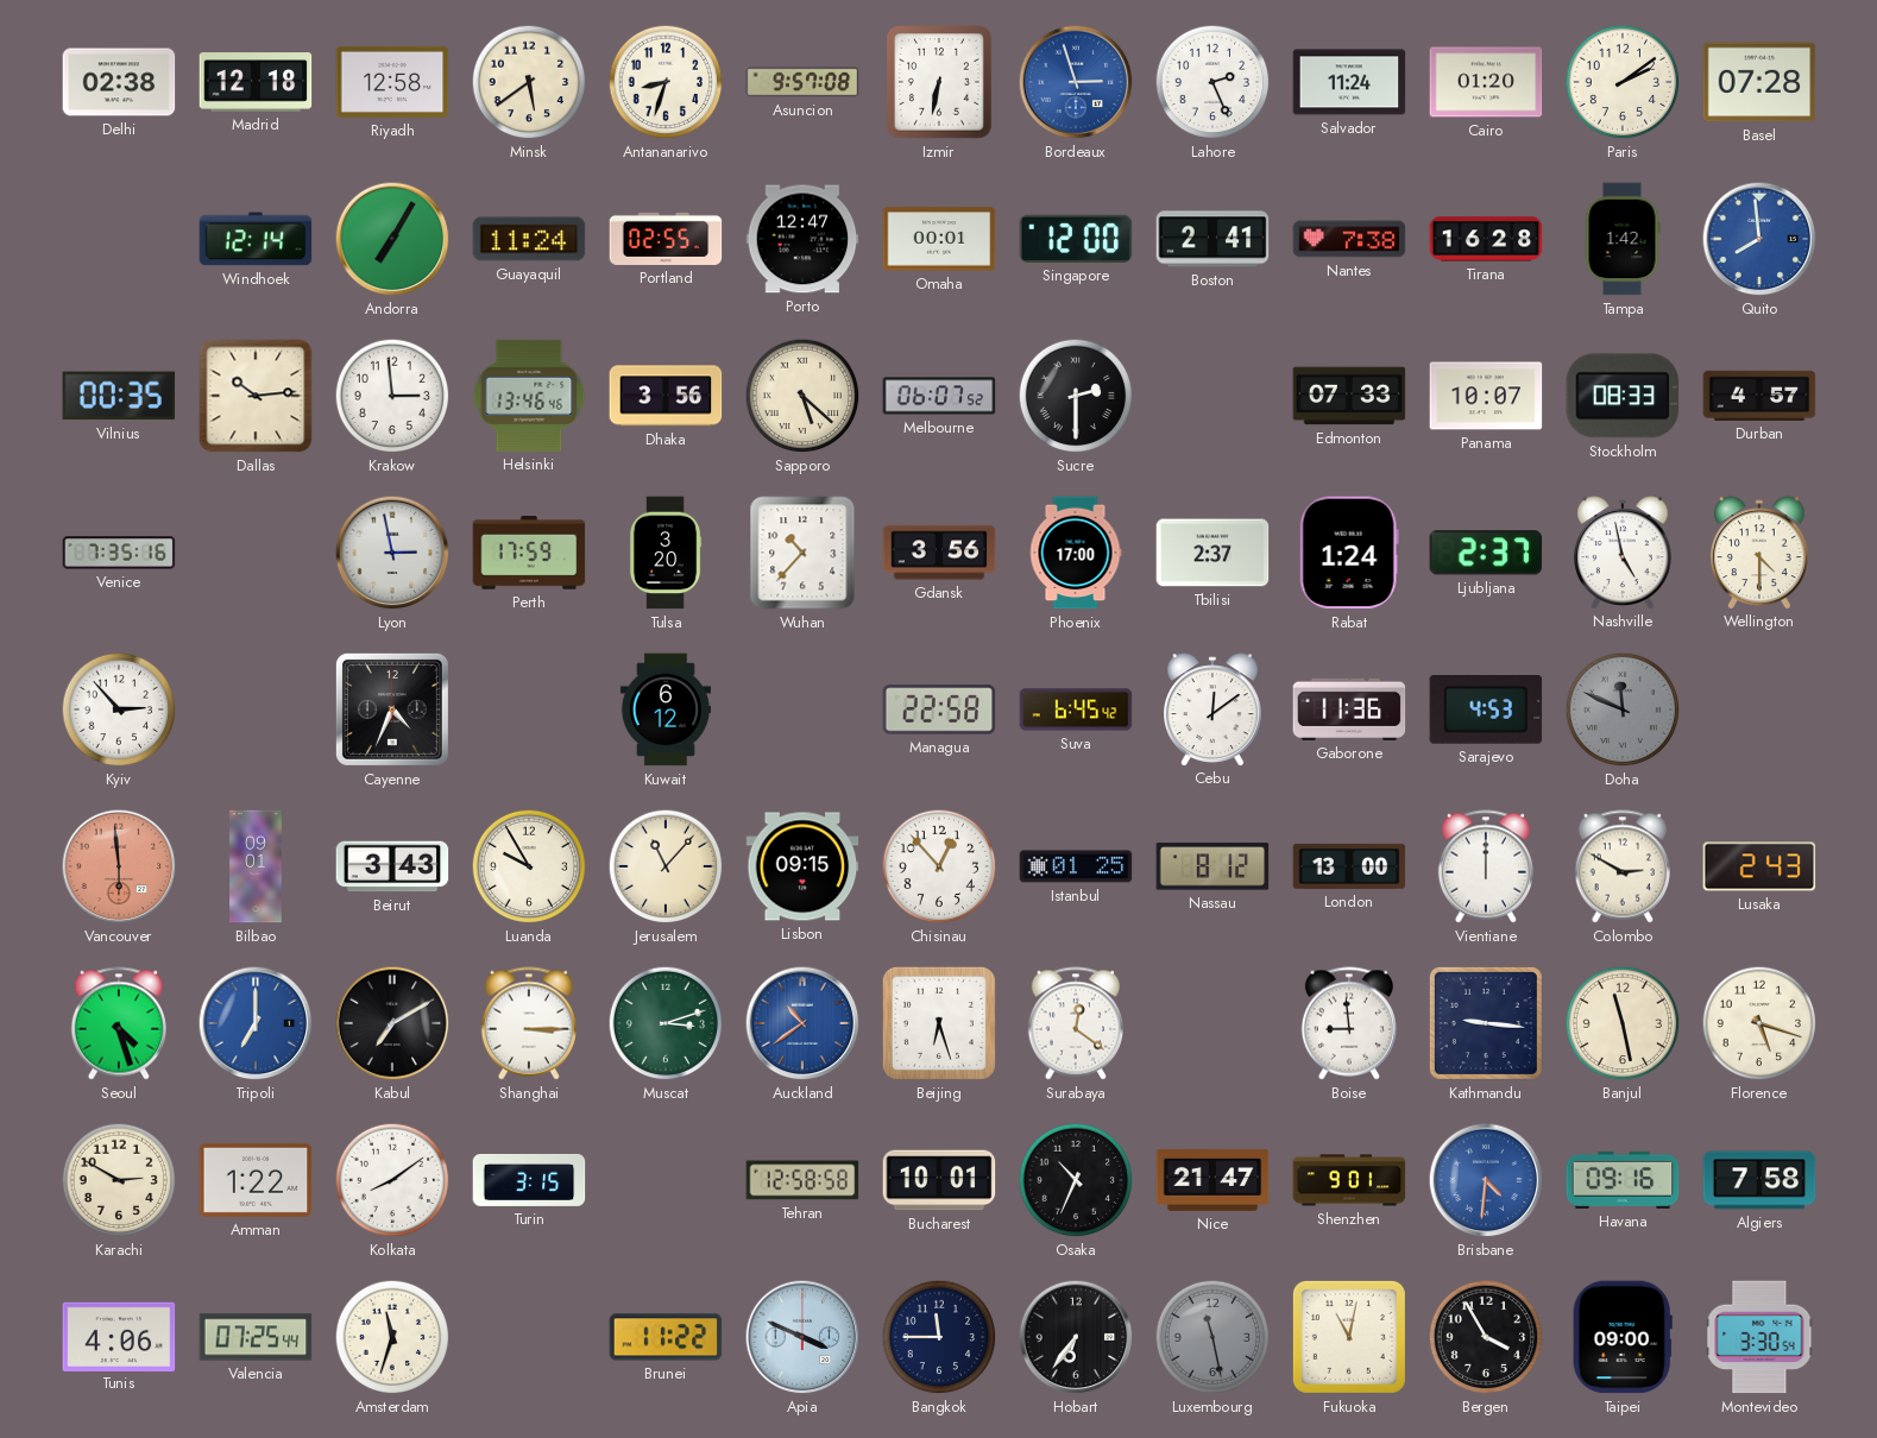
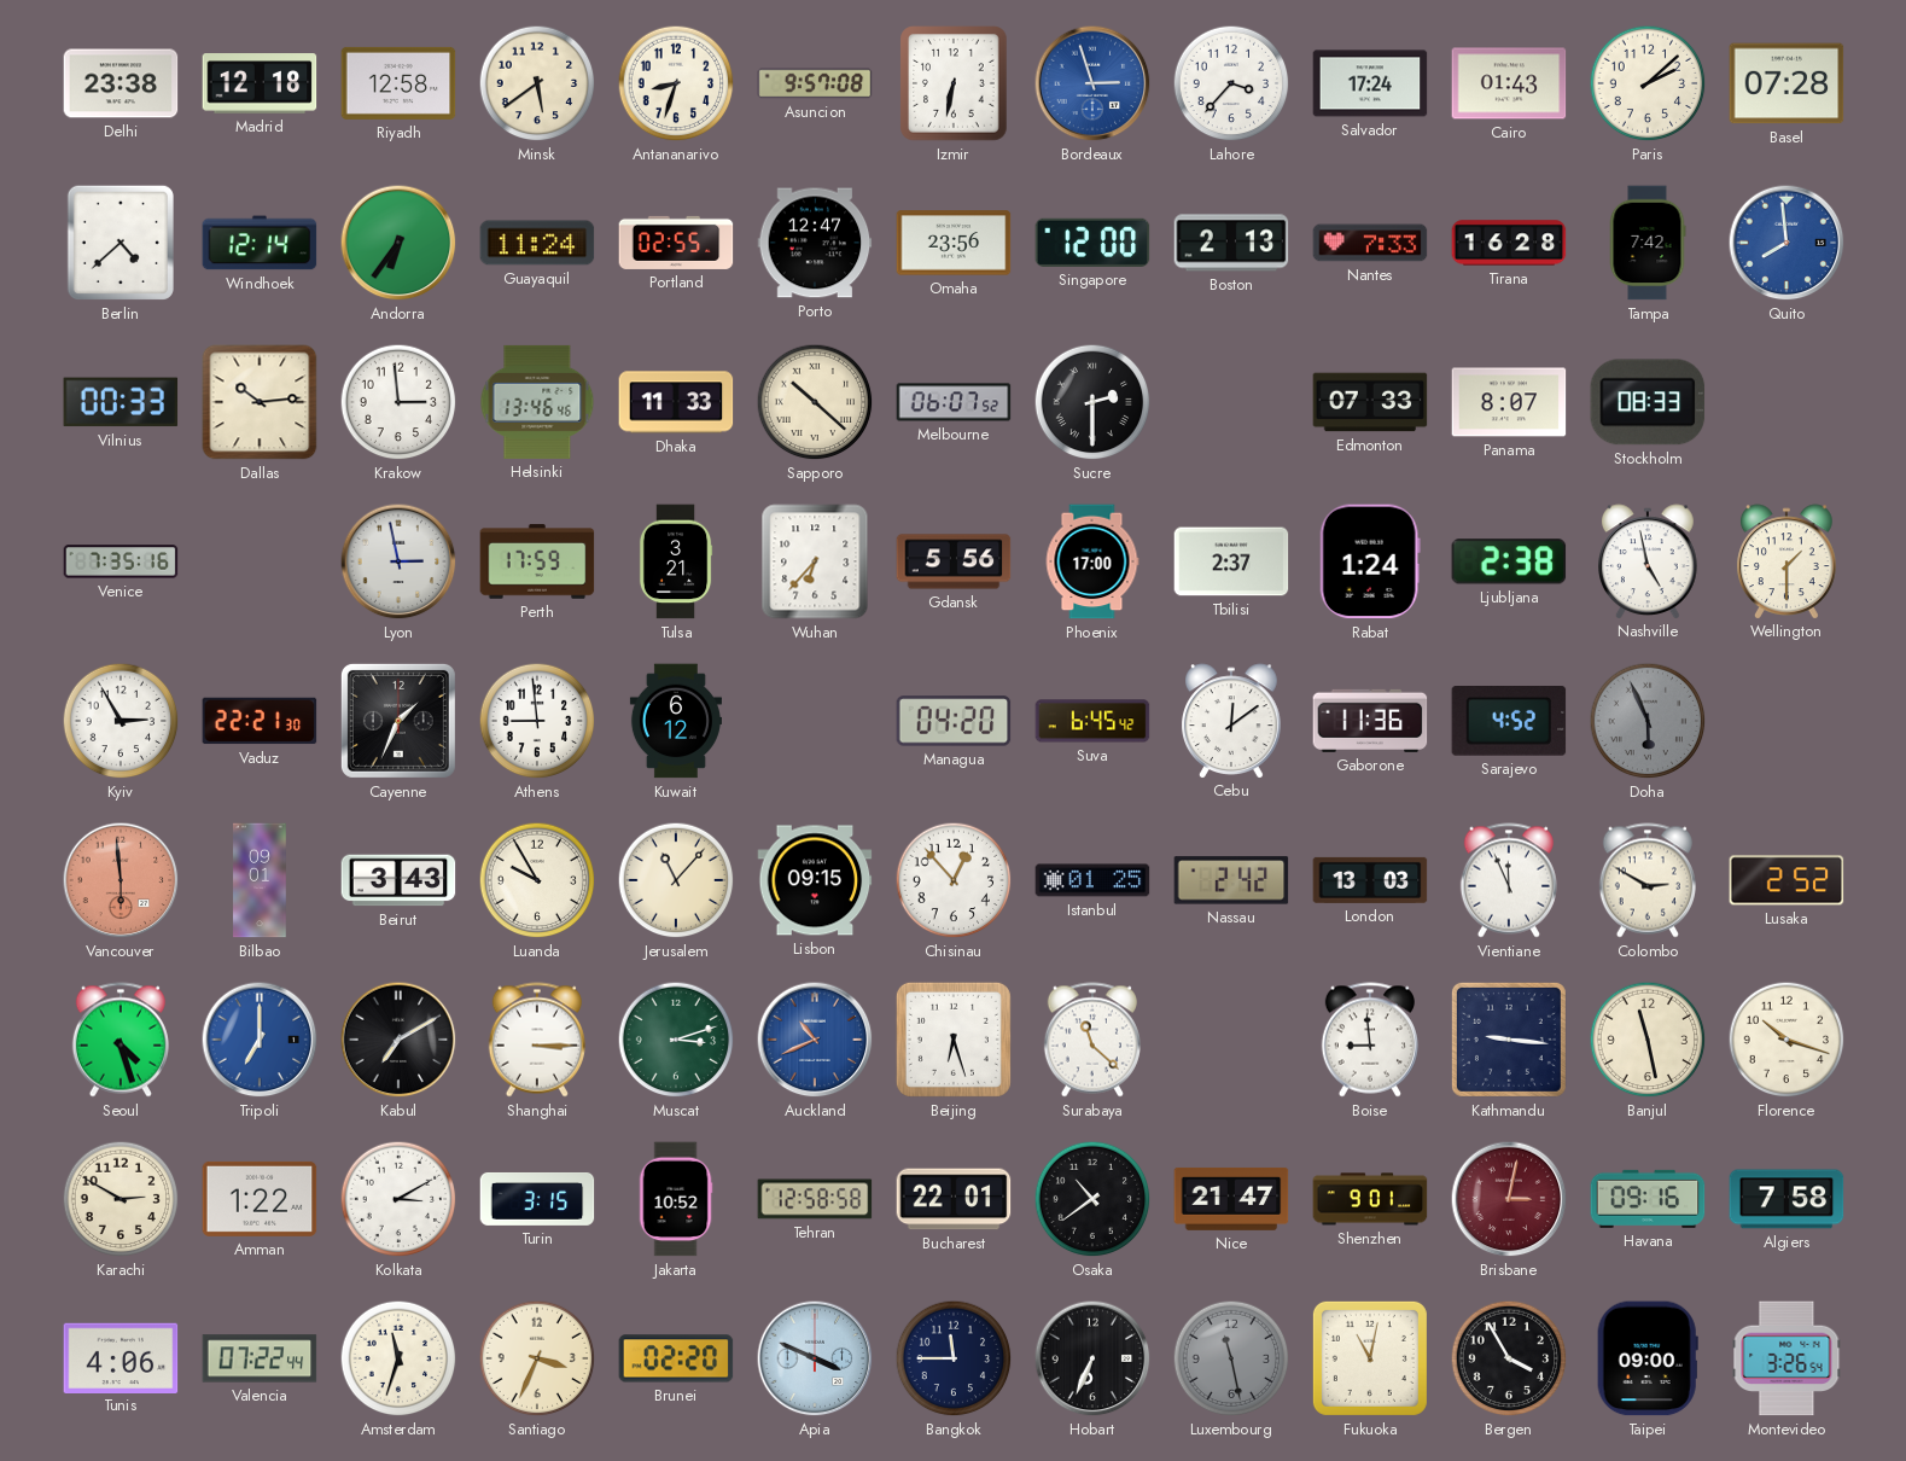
Delhi: 02:38 -> 23:38 (121, 83)
Lahore: 2:26 -> 3:37 (1231, 83)
Salvador: 11:24 -> 17:24 (1370, 83)
Cairo: 01:20 -> 01:43 (1509, 83)
Paris: 2:09 -> 2:08 (1648, 83)
Berlin: none -> 4:38 (121, 243)
Andorra: 7:05 -> 6:36 (398, 243)
Omaha: 00:01 -> 23:56 (954, 243)
Boston: 2:41 -> 2:13 (1231, 243)
Nantes: 7:38 -> 7:33 (1370, 243)
Tampa: 1:42 -> 7:42 (1648, 243)
Vilnius: 00:35 -> 00:33 (121, 402)
Dhaka: 3:56 -> 11:33 (676, 402)
Sapporo: 5:22 -> 10:22 (815, 402)
Panama: 10:07 -> 8:07 (1509, 402)
Durban: 4:57 -> none (1759, 396)
Tulsa: 3:20 -> 3:21 (676, 561)
Wuhan: 10:37 -> 6:37 (815, 561)
Gdansk: 3:56 -> 5:56 (954, 561)
Ljubljana: 2:37 -> 2:38 (1509, 561)
Wellington: 4:30 -> 1:30 (1788, 561)
Kyiv: 2:53 -> 2:55 (121, 721)
Vaduz: none -> 22:21 (260, 721)
Cayenne: 4:34 -> 1:34 (398, 721)
Athens: none -> 8:59 (537, 721)
Managua: 22:58 -> 04:20 (954, 721)
Sarajevo: 4:53 -> 4:52 (1509, 722)
Doha: 11:49 -> 5:56 (1648, 721)
Nassau: 8:12 -> 2:42 (1231, 880)
London: 13:00 -> 13:03 (1370, 880)
Vientiane: 12:00 -> 11:56 (1509, 880)
Lusaka: 2:43 -> 2:52 (1786, 880)
Auckland: 10:39 -> 10:41 (815, 1040)
Surabaya: 12:21 -> 11:22 (1092, 1040)
Florence: 5:18 -> 10:18 (1786, 1040)
Kolkata: 8:09 -> 3:10 (398, 1199)
Jakarta: none -> 10:52 (676, 1199)
Bucharest: 10:01 -> 22:01 (954, 1199)
Osaka: 10:34 -> 10:39 (1092, 1199)
Brisbane: 4:31 -> 3:02 (1509, 1199)
Brisbane dial: blue -> burgundy (1509, 1199)
Valencia: 07:25 -> 07:22 (260, 1358)
Santiago: none -> 3:34 (537, 1358)
Brunei: 11:22 -> 02:20 (676, 1358)
Hobart: 6:36 -> 6:34 (1092, 1358)
Montevideo: 3:30 -> 3:26 (1786, 1358)
